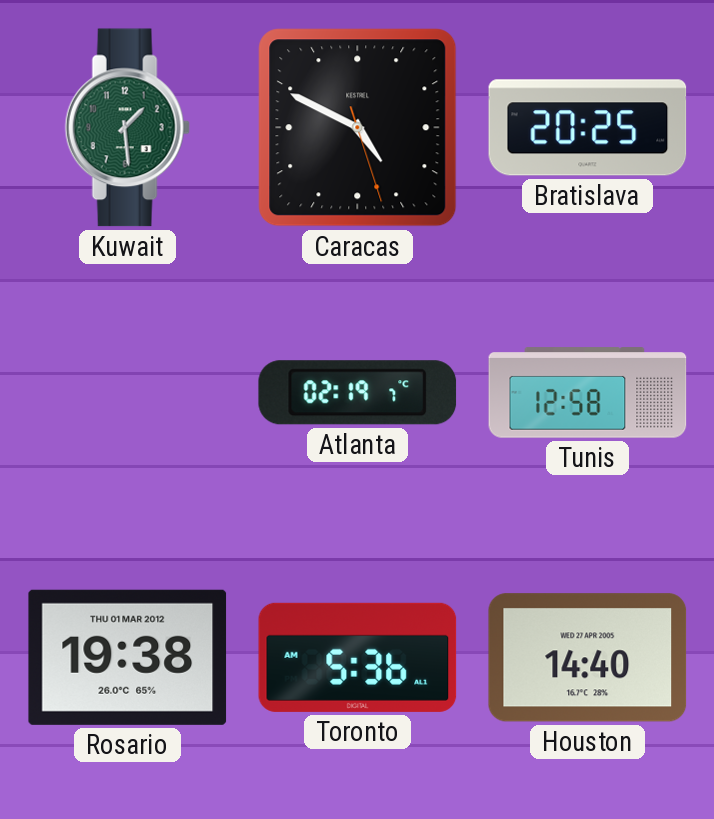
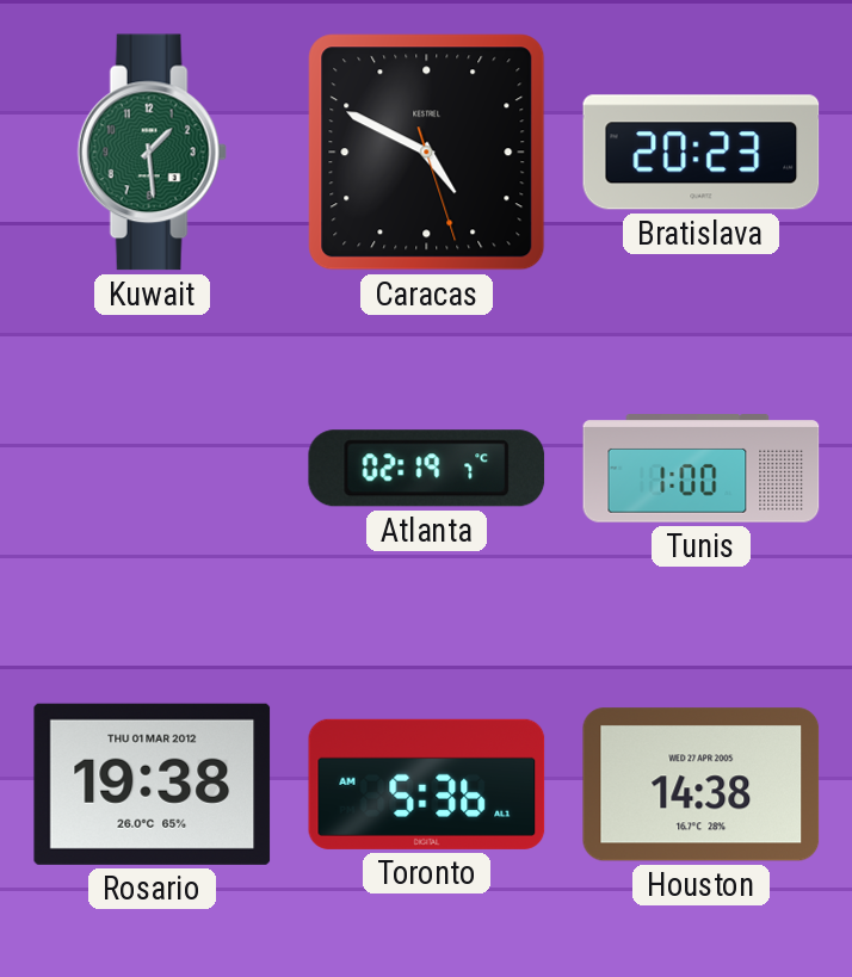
Bratislava: 20:25 -> 20:23 (702, 153)
Tunis: 12:58 -> 1:00 (702, 469)
Houston: 14:40 -> 14:38 (702, 785)
